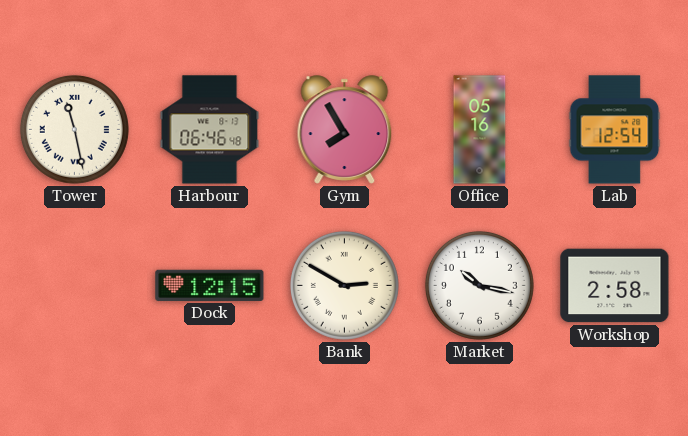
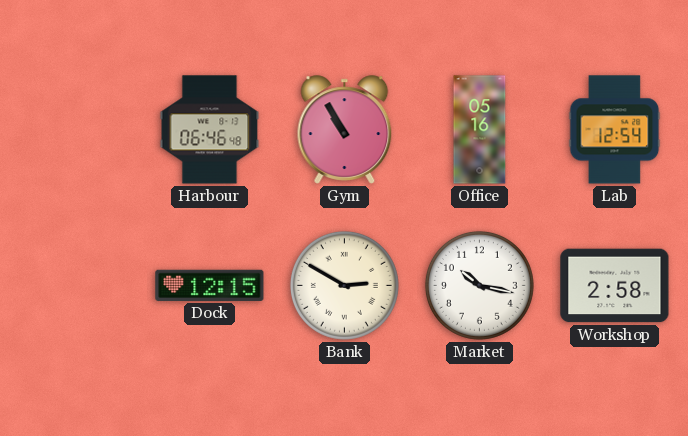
Tower: 11:28 -> none (74, 129)
Gym: 7:55 -> 10:55 (345, 130)
